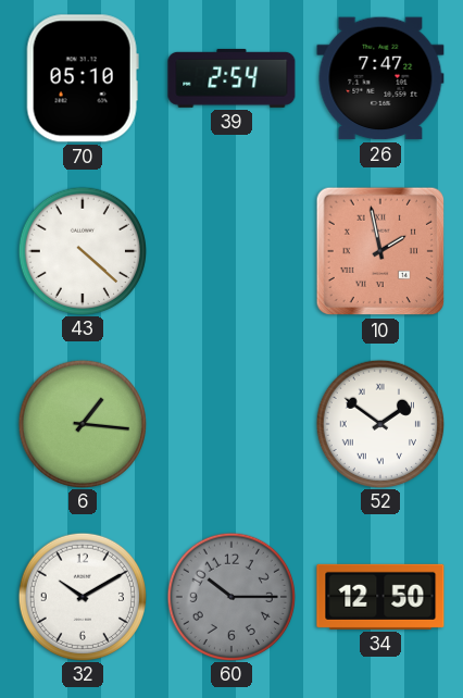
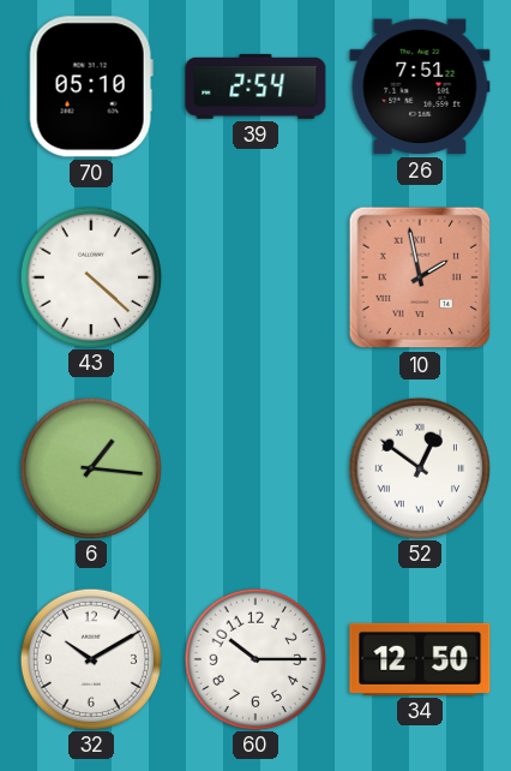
26: 7:47 -> 7:51 (420, 86)
52: 1:51 -> 12:51 (419, 467)
60 dial: grey -> white (254, 658)
